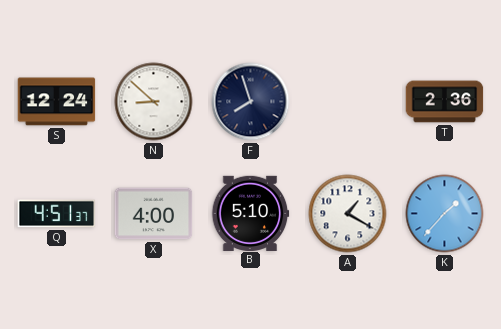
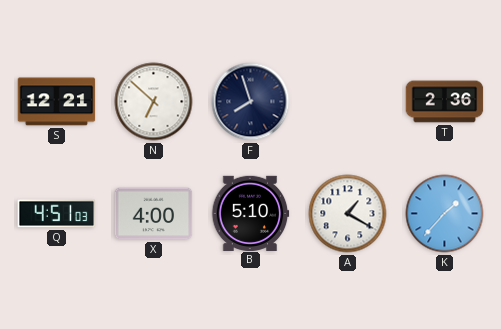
S: 12:24 -> 12:21 (57, 102)
N: 8:52 -> 6:52 (154, 102)
Q: 4:51:37 -> 4:51:03 (57, 214)
